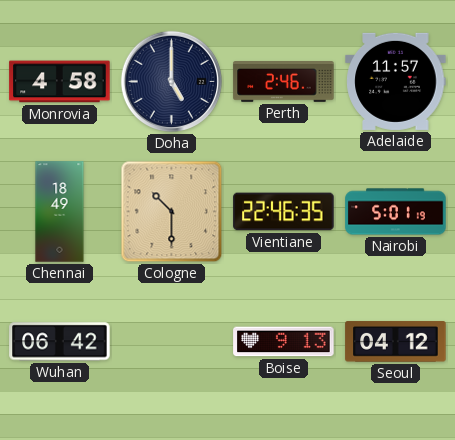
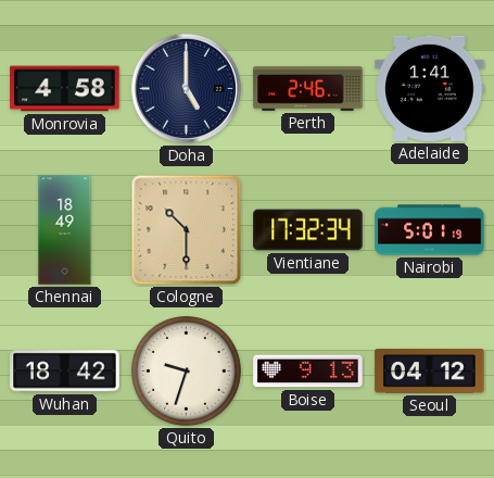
Adelaide: 11:57 -> 1:41 (430, 88)
Vientiane: 22:46 -> 17:32 (308, 230)
Wuhan: 06:42 -> 18:42 (65, 372)
Quito: none -> 9:33 (186, 370)
